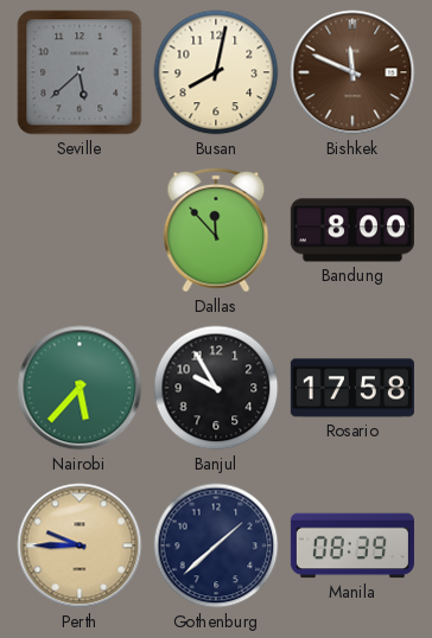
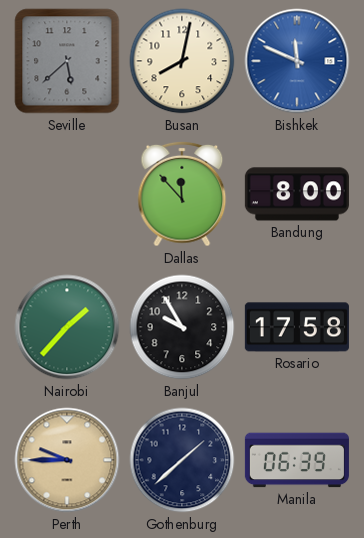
Bishkek dial: brown -> blue (297, 61)
Nairobi: 5:37 -> 1:37 (67, 327)
Manila: 08:39 -> 06:39 (297, 460)
